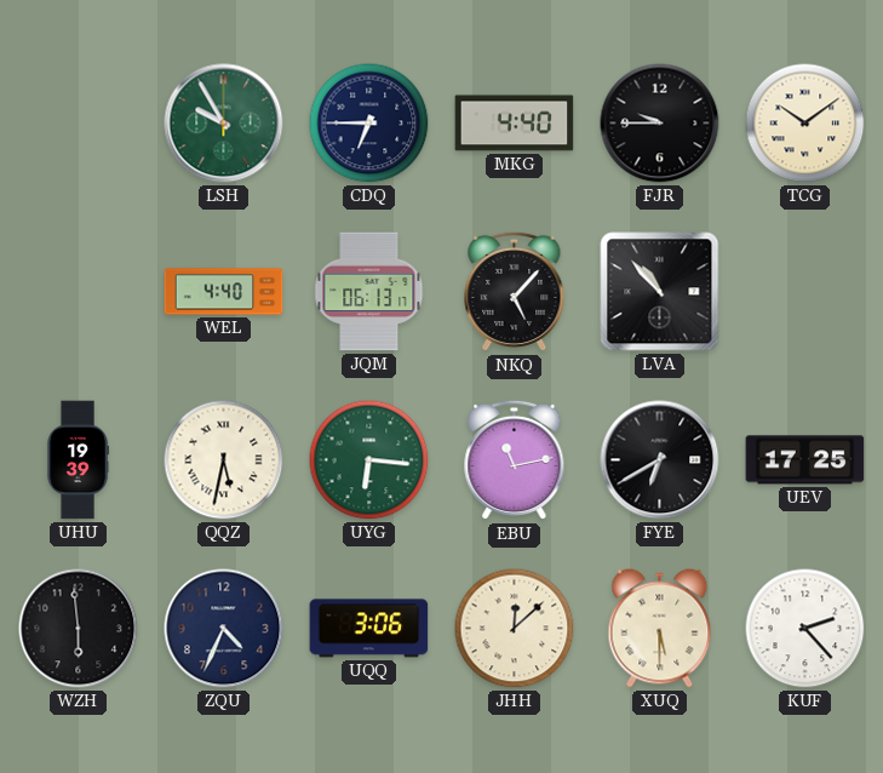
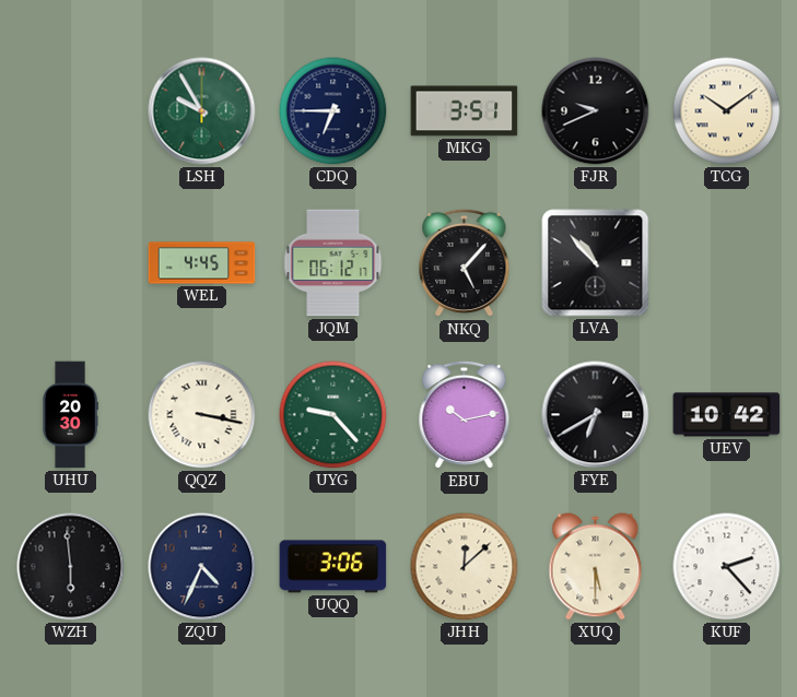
MKG: 4:40 -> 3:51 (465, 111)
FJR: 9:45 -> 9:41 (596, 111)
WEL: 4:40 -> 4:45 (202, 263)
JQM: 06:13 -> 06:12 (333, 263)
UHU: 19:39 -> 20:30 (70, 415)
QQZ: 5:32 -> 3:17 (202, 415)
UYG: 6:16 -> 9:23 (333, 415)
EBU: 11:13 -> 10:13 (465, 415)
UEV: 17:25 -> 10:42 (727, 415)
